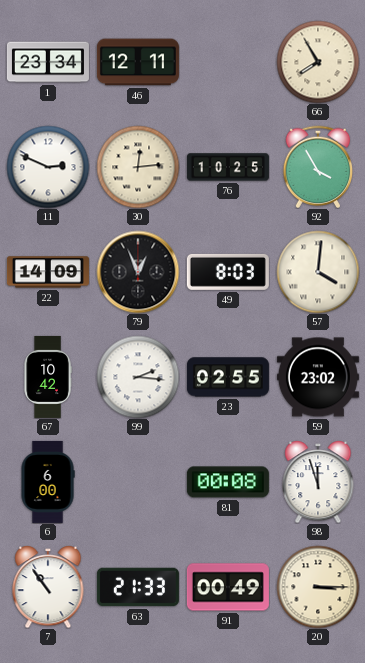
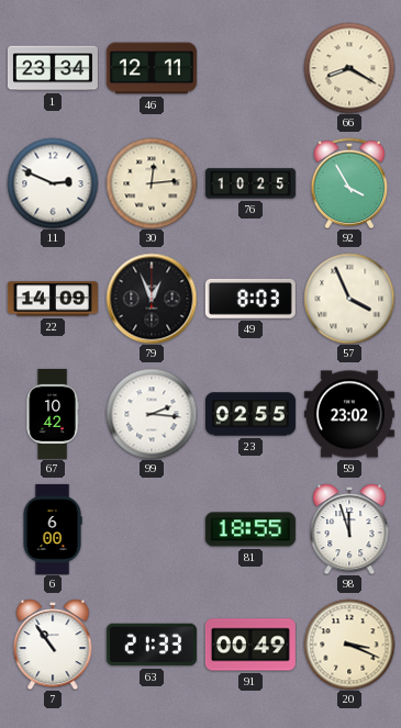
66: 7:55 -> 8:20 (349, 68)
57: 4:01 -> 3:56 (349, 299)
81: 00:08 -> 18:55 (250, 529)
20: 3:15 -> 3:19 (349, 645)
